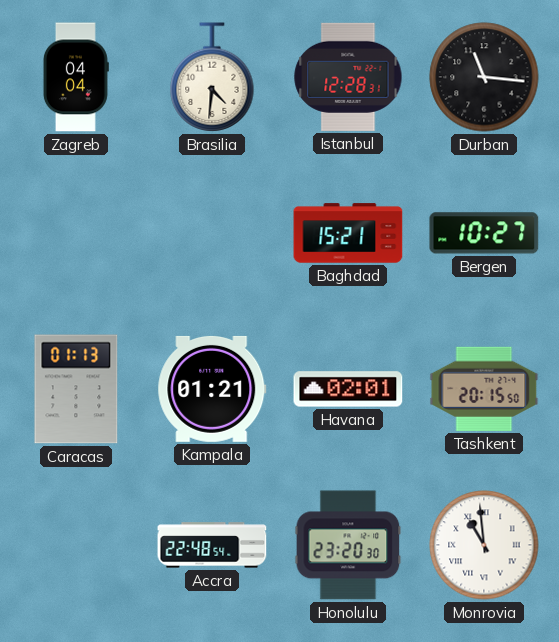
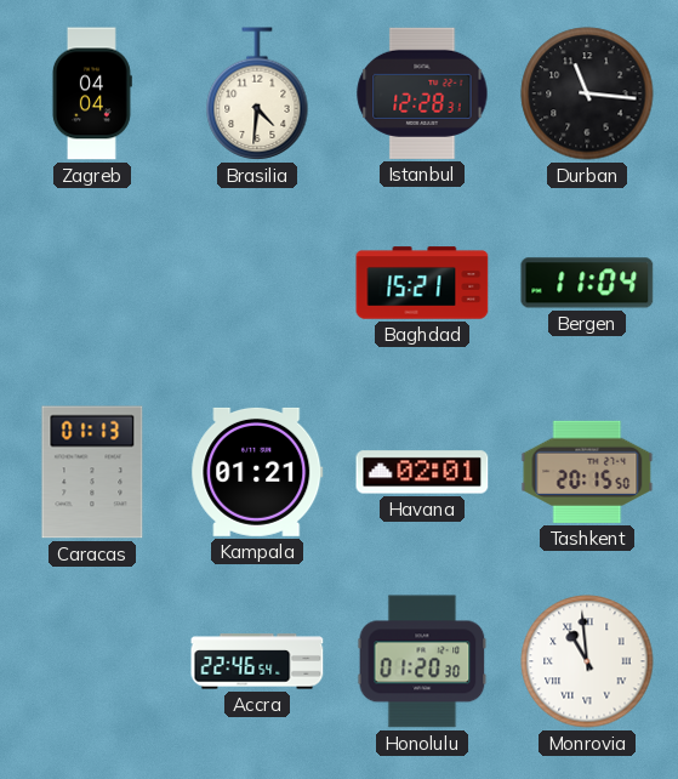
Bergen: 10:27 -> 11:04 (587, 283)
Accra: 22:48 -> 22:46 (257, 661)
Honolulu: 23:20 -> 01:20 (422, 661)
